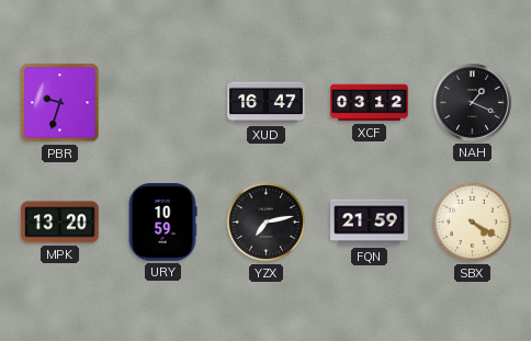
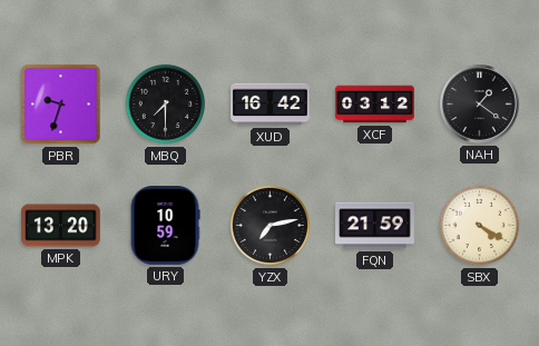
MBQ: none -> 7:30 (166, 105)
XUD: 16:47 -> 16:42 (271, 105)
NAH: 1:19 -> 1:21 (480, 105)
